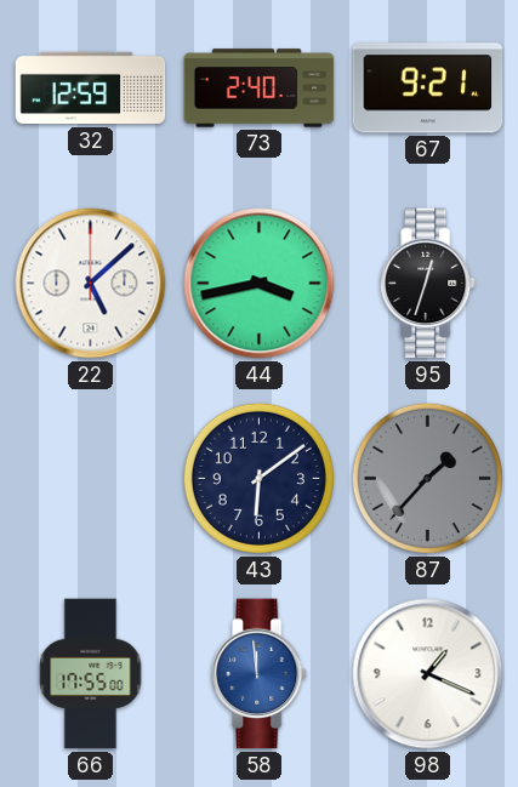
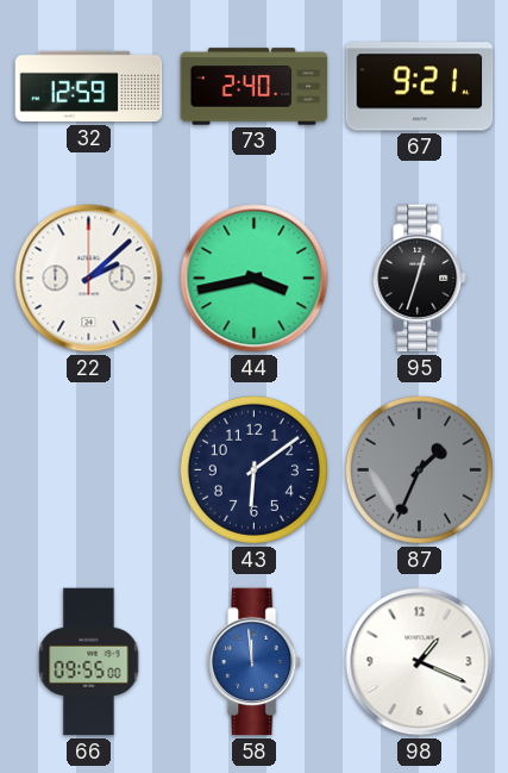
22: 5:08 -> 2:08 (89, 279)
87: 1:37 -> 1:34 (419, 469)
66: 17:55 -> 09:55 (89, 662)
